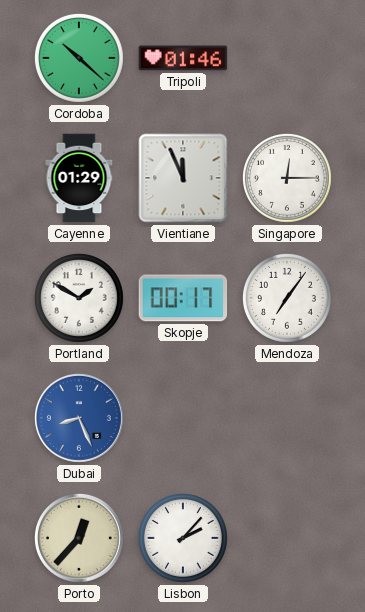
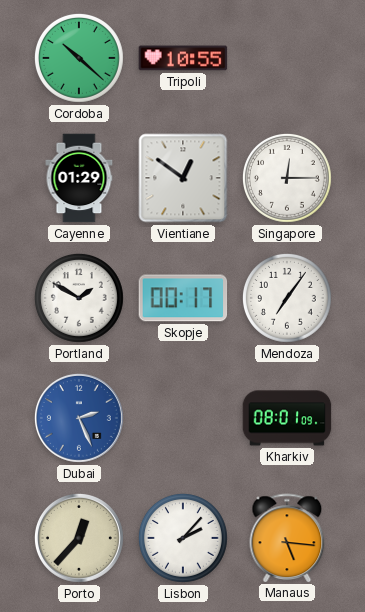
Tripoli: 01:46 -> 10:55 (183, 58)
Vientiane: 11:56 -> 12:51 (183, 178)
Dubai: 8:26 -> 2:26 (79, 418)
Kharkiv: none -> 08:01 (287, 418)
Manaus: none -> 5:16 (287, 538)
